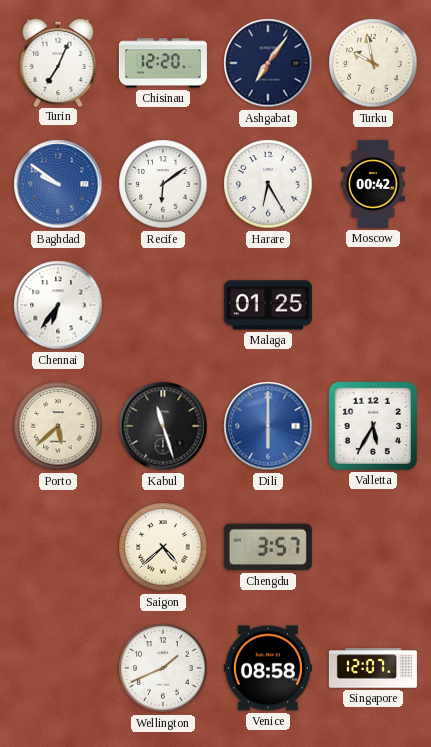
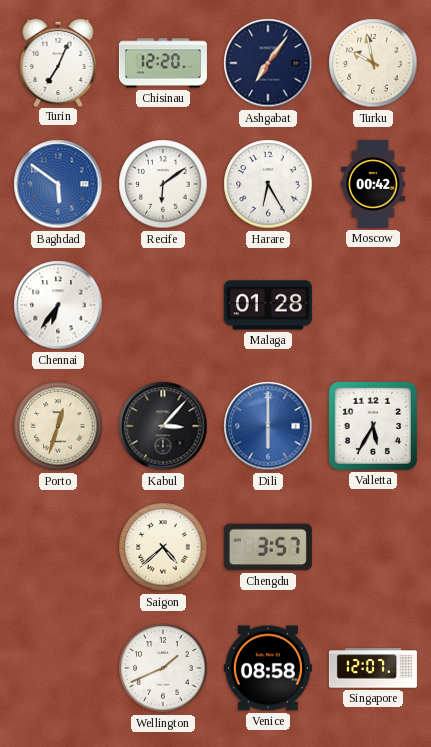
Baghdad: 9:51 -> 5:51 (58, 184)
Malaga: 01:25 -> 01:28 (268, 305)
Porto: 5:38 -> 12:33 (58, 426)
Kabul: 11:27 -> 3:07 (163, 426)
